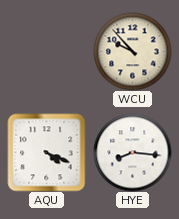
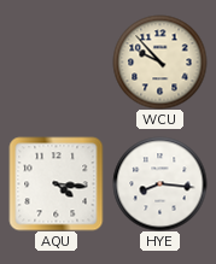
AQU: 4:19 -> 4:16 (56, 183)
